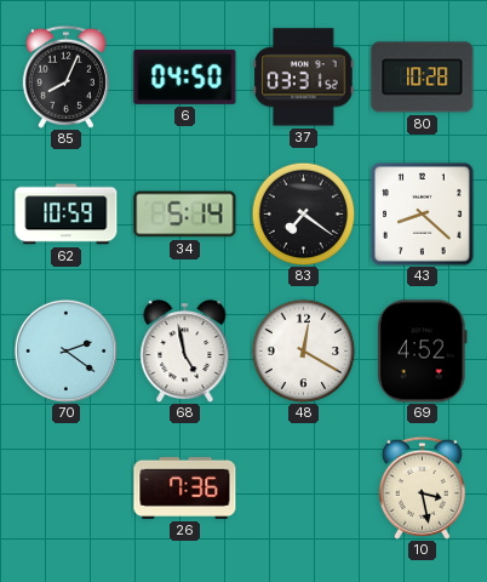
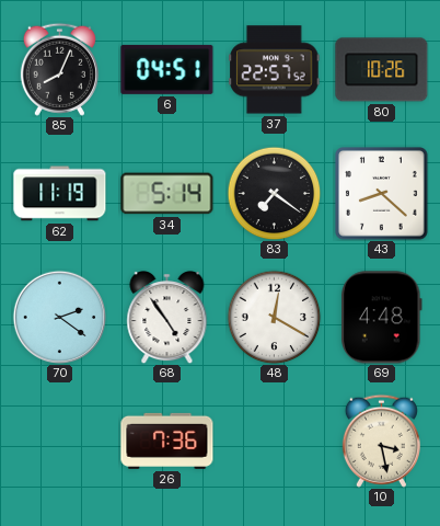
6: 04:50 -> 04:51 (167, 69)
37: 03:31 -> 22:57 (275, 70)
80: 10:28 -> 10:26 (382, 70)
62: 10:59 -> 11:19 (60, 194)
68: 4:58 -> 4:54 (167, 318)
69: 4:52 -> 4:48 (381, 318)
